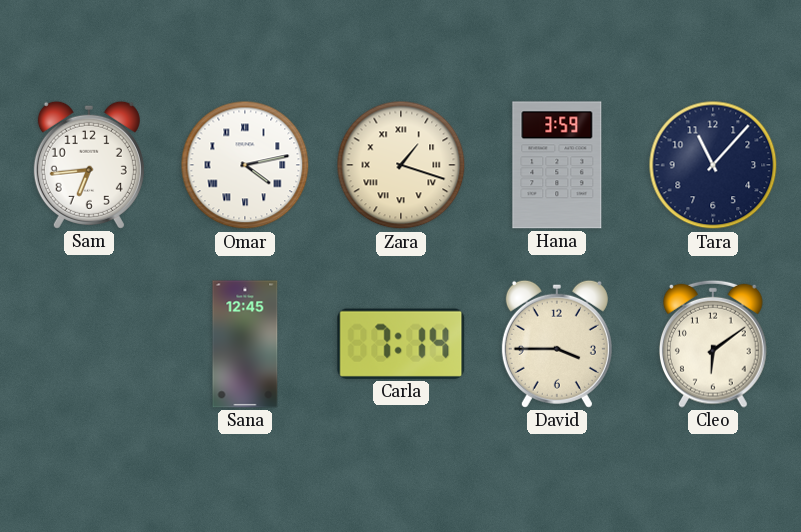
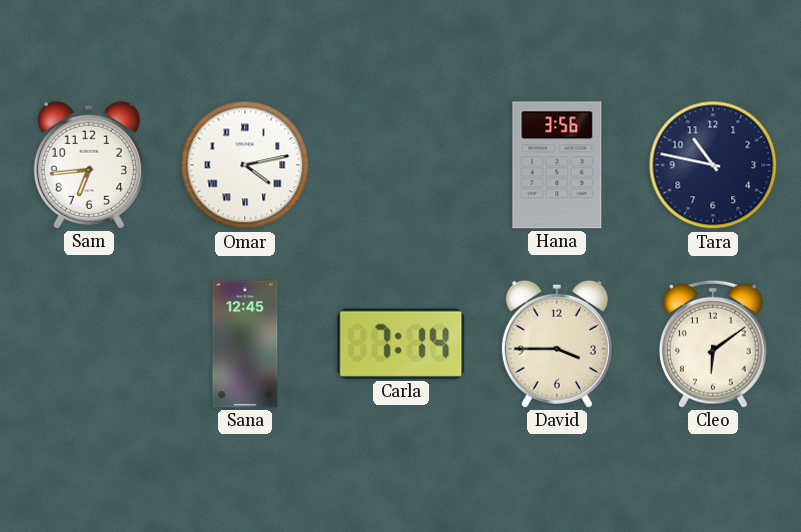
Zara: 1:18 -> none (401, 165)
Hana: 3:59 -> 3:56 (557, 165)
Tara: 11:07 -> 10:47 (713, 165)
